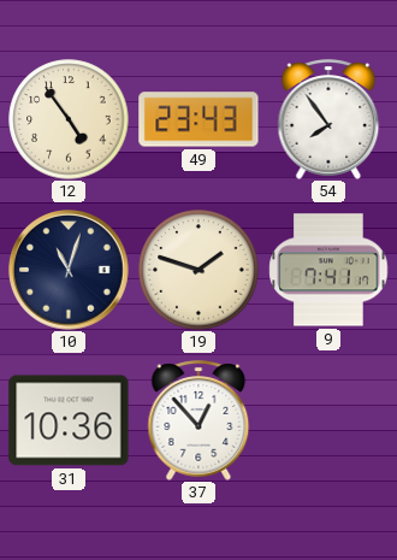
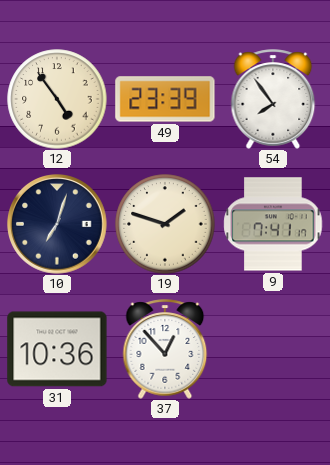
49: 23:43 -> 23:39 (165, 99)
10: 11:03 -> 7:03 (58, 225)
